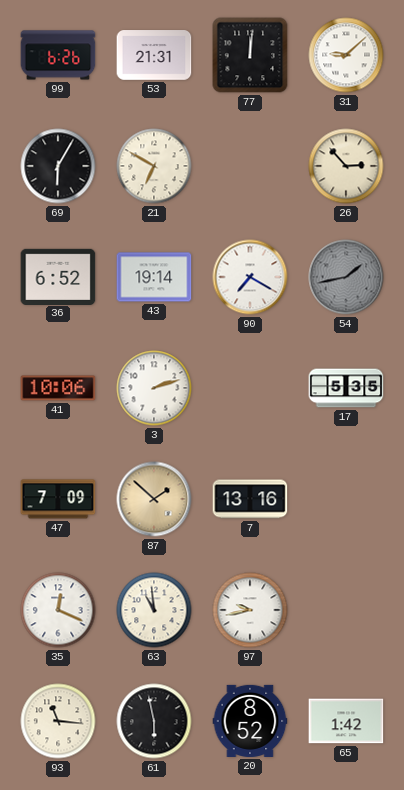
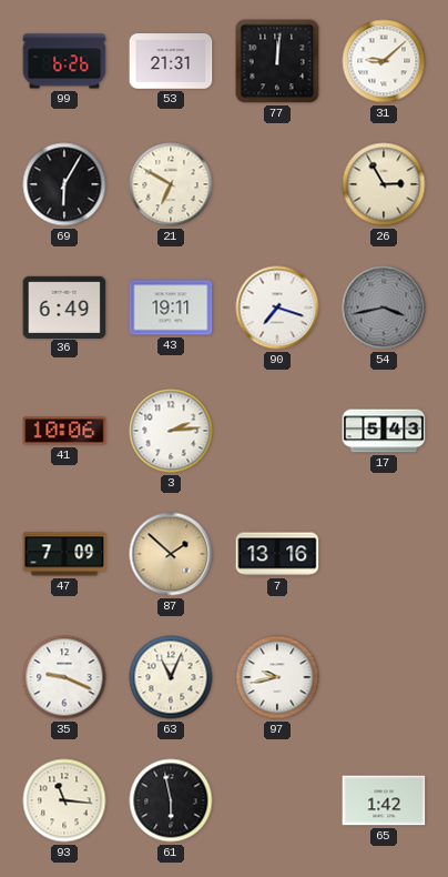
26: 2:53 -> 2:55 (384, 184)
36: 6:52 -> 6:49 (64, 306)
43: 19:14 -> 19:11 (171, 308)
90: 7:20 -> 7:18 (277, 308)
54: 1:43 -> 3:43 (384, 308)
3: 2:12 -> 2:14 (171, 431)
17: 5:35 -> 5:43 (384, 431)
35: 12:19 -> 9:19 (64, 677)
63: 10:59 -> 11:04 (171, 677)
20: 8:52 -> none (250, 721)
